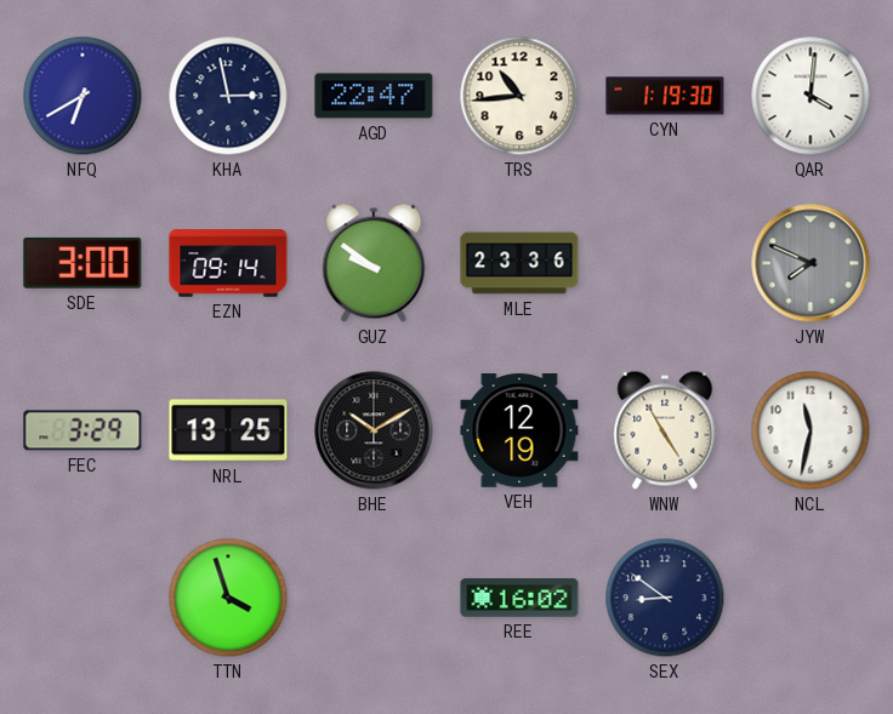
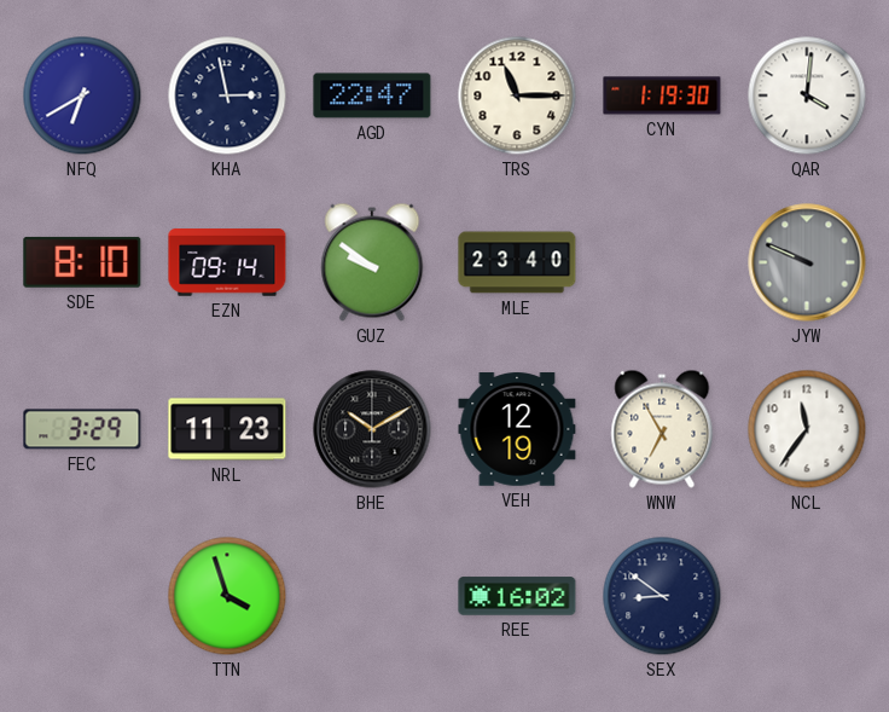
TRS: 10:44 -> 11:15 (517, 95)
SDE: 3:00 -> 8:10 (82, 262)
MLE: 23:36 -> 23:40 (517, 262)
JYW: 7:49 -> 9:49 (807, 262)
NRL: 13:25 -> 11:23 (227, 429)
WNW: 4:55 -> 6:55 (662, 429)
NCL: 11:32 -> 11:36 (807, 429)
